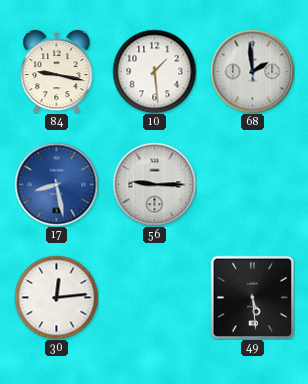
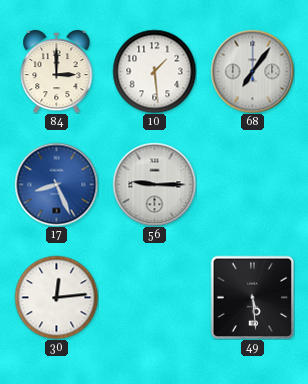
84: 9:17 -> 3:00 (57, 71)
68: 1:59 -> 7:06 (252, 71)
17: 8:28 -> 8:26 (56, 184)
